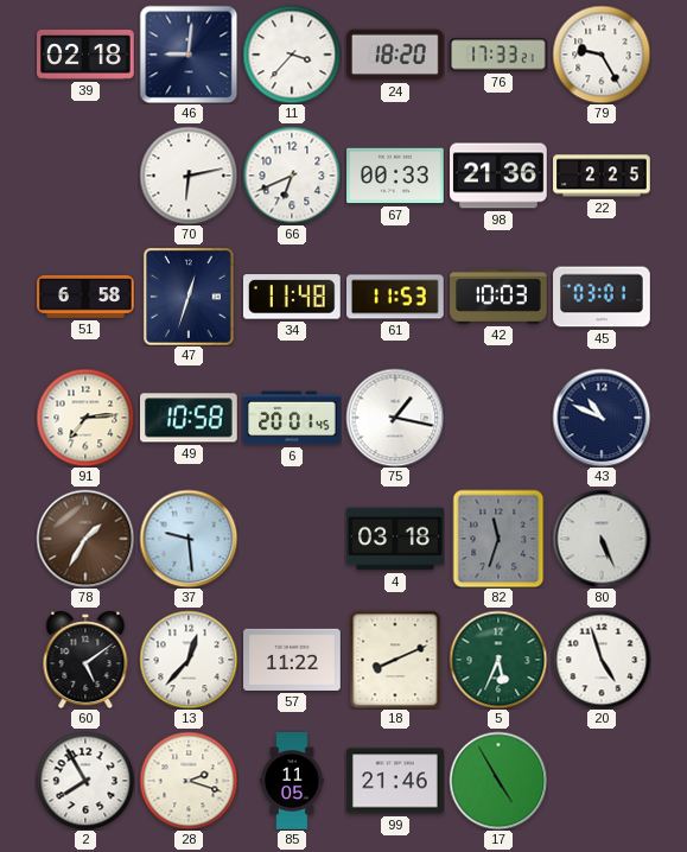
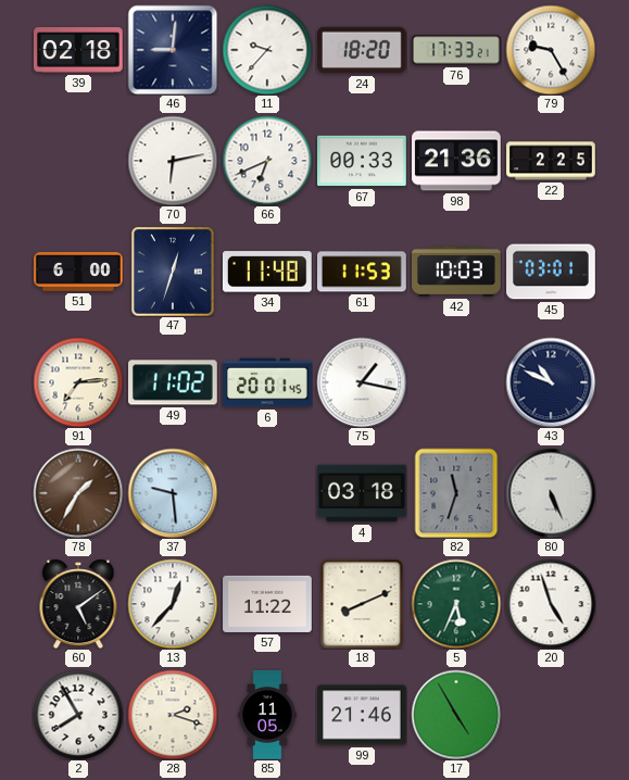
11: 3:37 -> 9:37 (267, 50)
51: 6:58 -> 6:00 (78, 273)
49: 10:58 -> 11:02 (174, 382)
